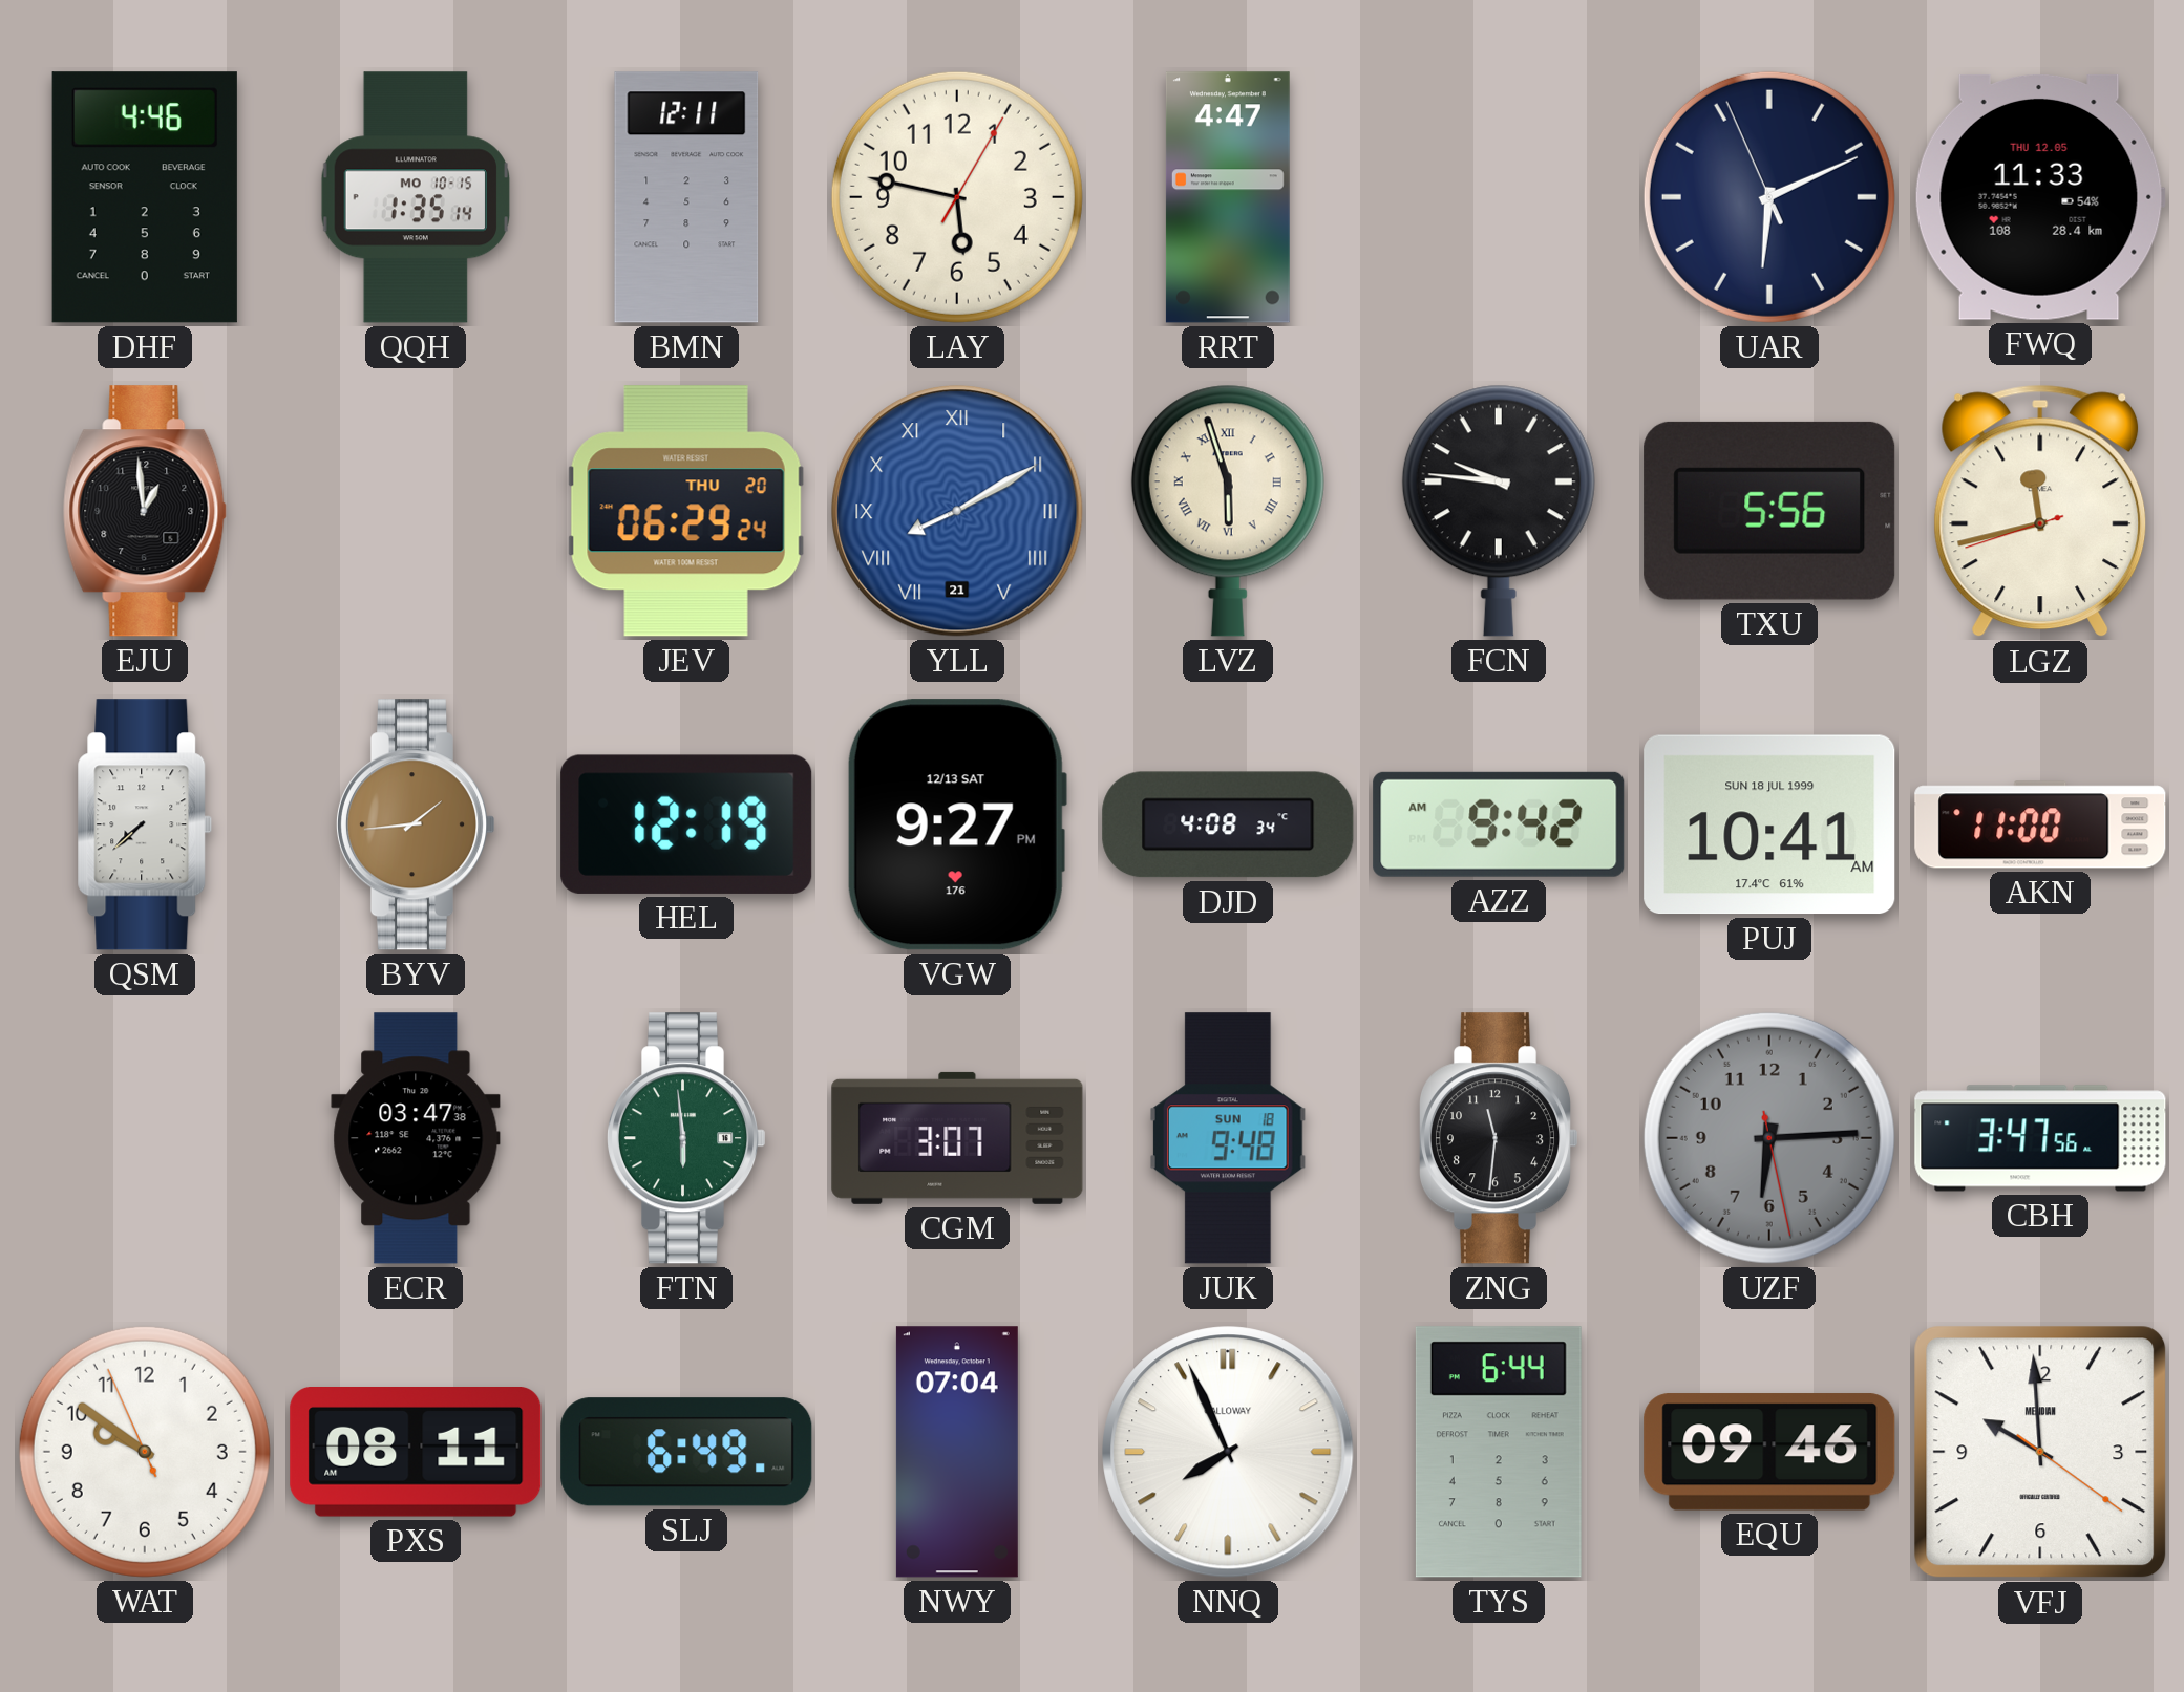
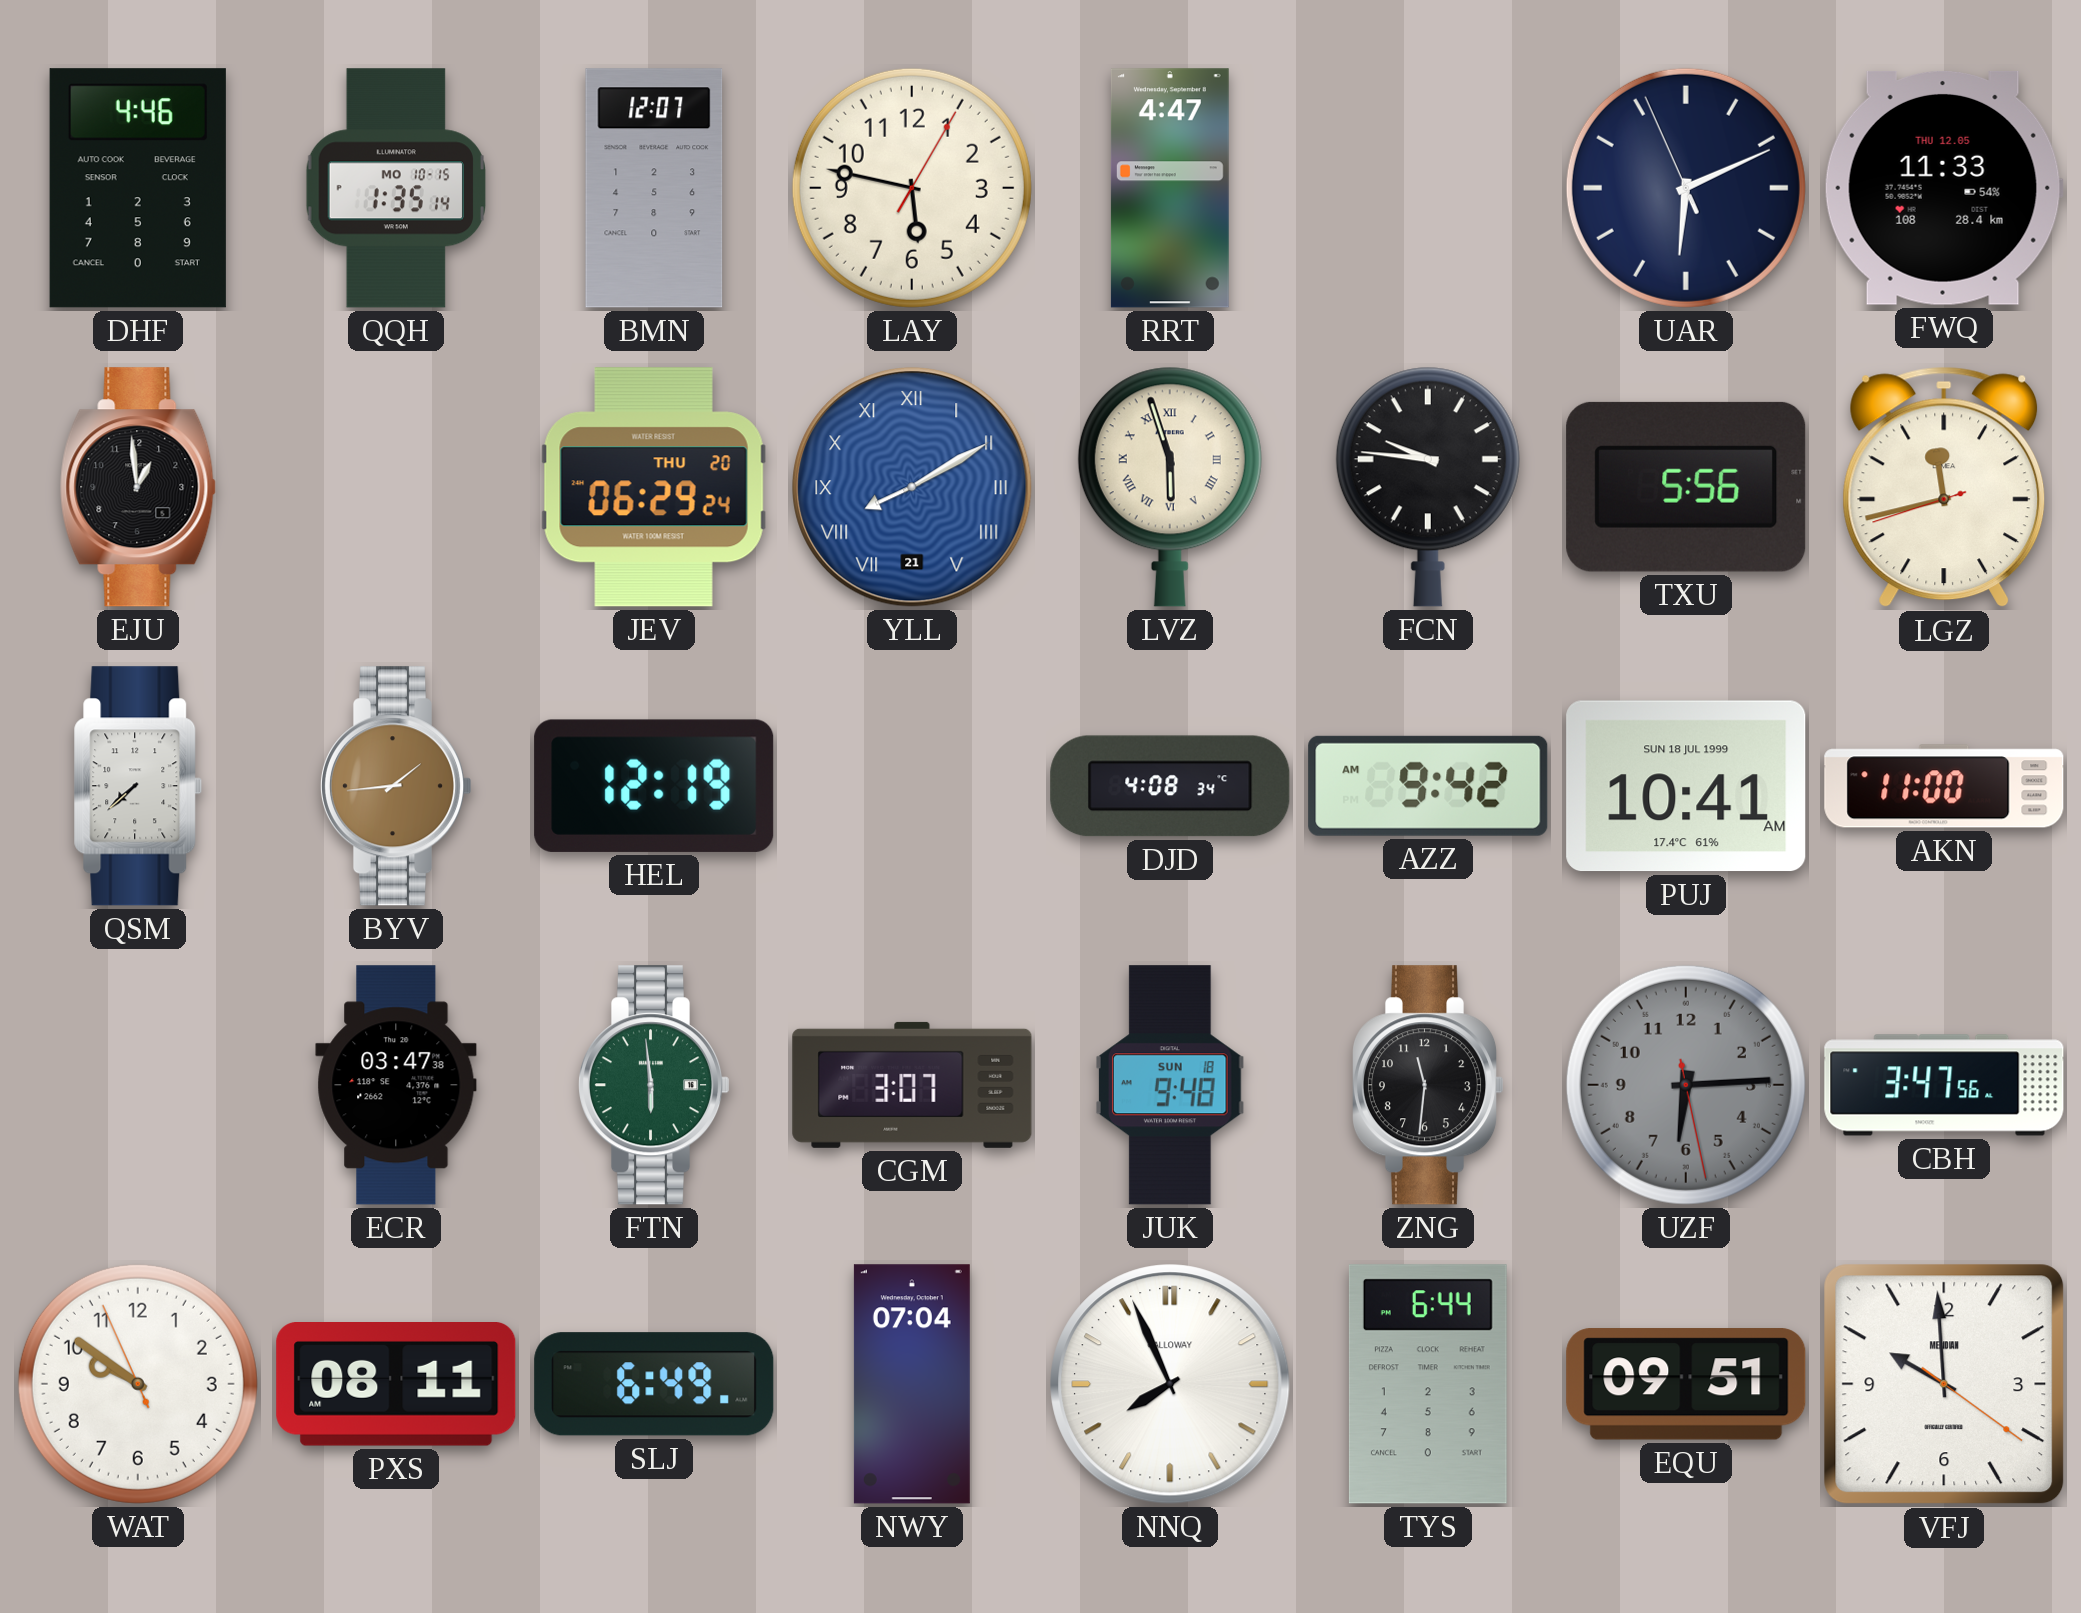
BMN: 12:11 -> 12:07 (654, 188)
VGW: 9:27 -> none (957, 824)
EQU: 09:46 -> 09:51 (1686, 1384)
